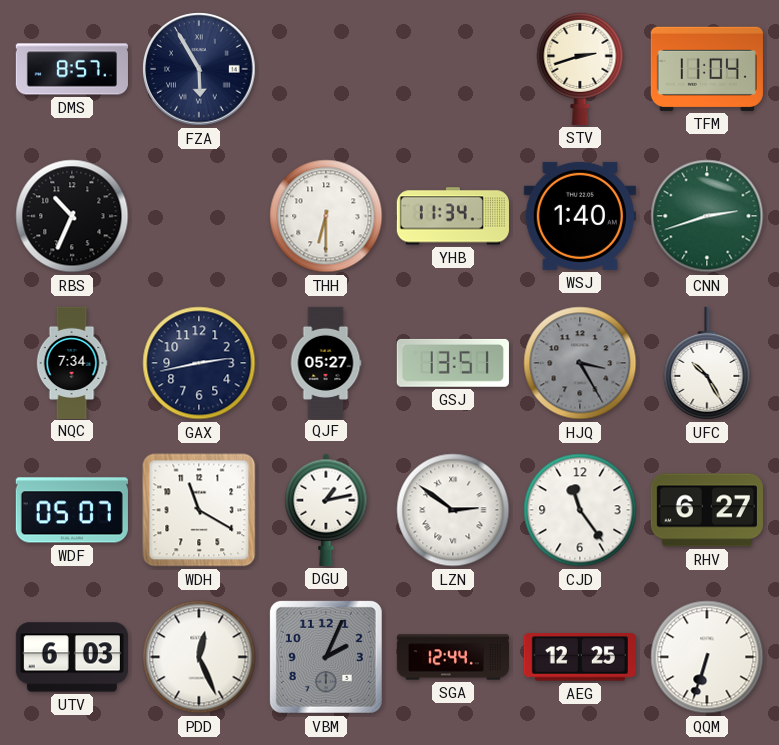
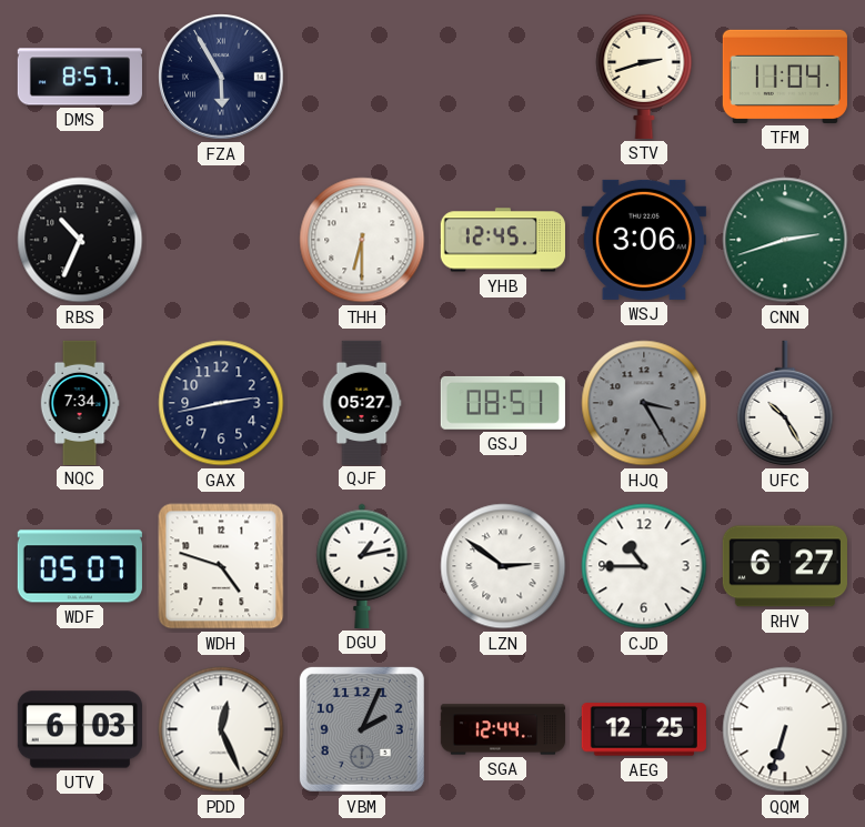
YHB: 11:34 -> 12:45 (503, 240)
WSJ: 1:40 -> 3:06 (644, 240)
GSJ: 13:51 -> 08:51 (503, 403)
WDH: 11:20 -> 4:48 (221, 566)
CJD: 11:24 -> 10:45 (644, 566)
